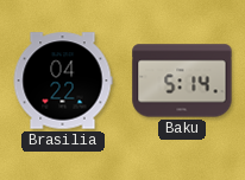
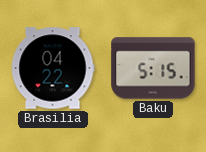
Baku: 5:14 -> 5:15 (153, 68)
